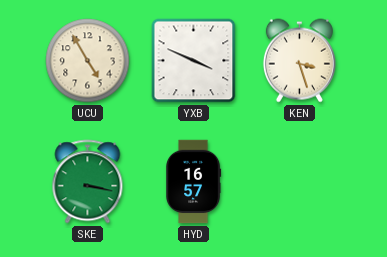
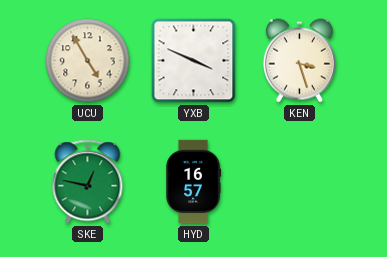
SKE: 3:17 -> 12:47 (88, 182)
